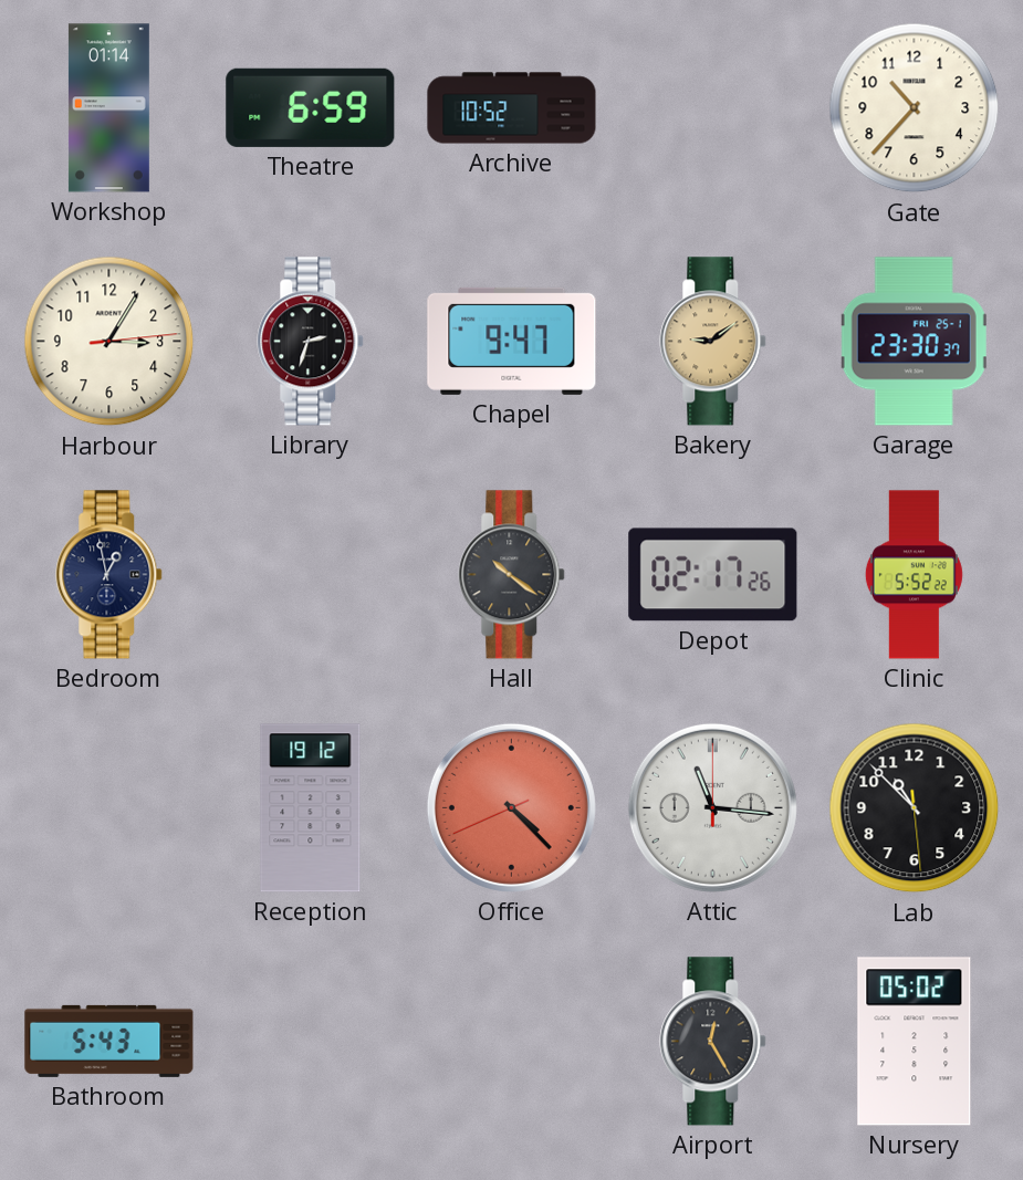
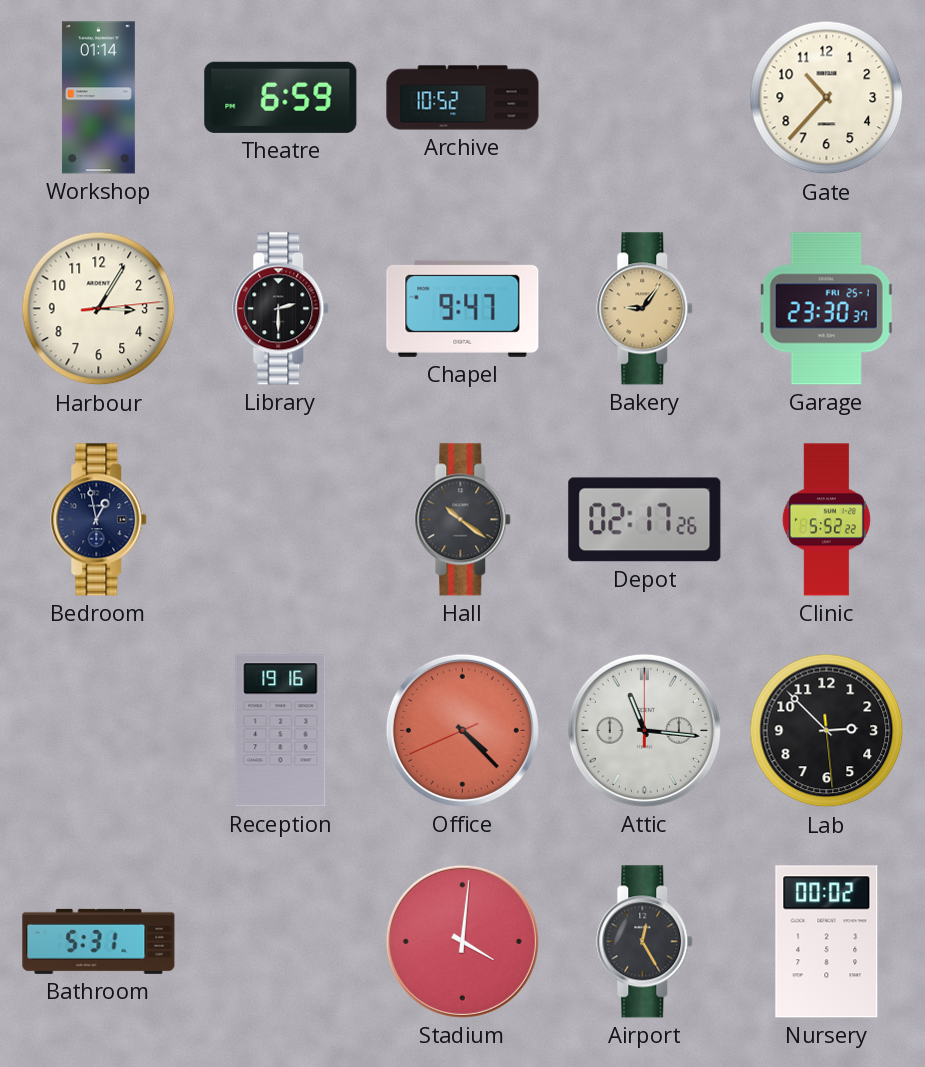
Library: 2:33 -> 2:30 (281, 309)
Bakery: 9:09 -> 9:06 (645, 309)
Reception: 19:12 -> 19:16 (281, 731)
Lab: 10:52 -> 2:52 (827, 731)
Bathroom: 5:43 -> 5:31 (99, 941)
Stadium: none -> 4:01 (462, 941)
Nursery: 05:02 -> 00:02 (827, 942)
